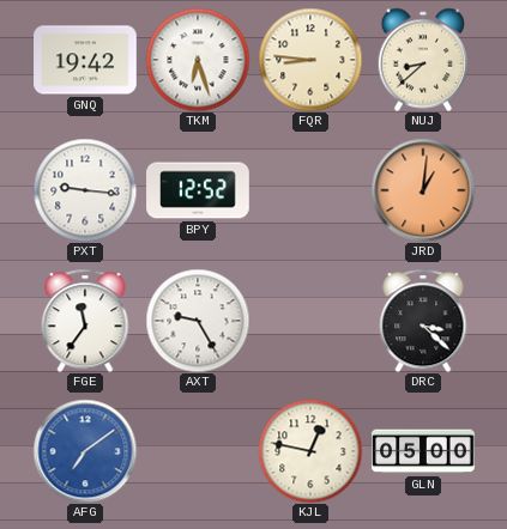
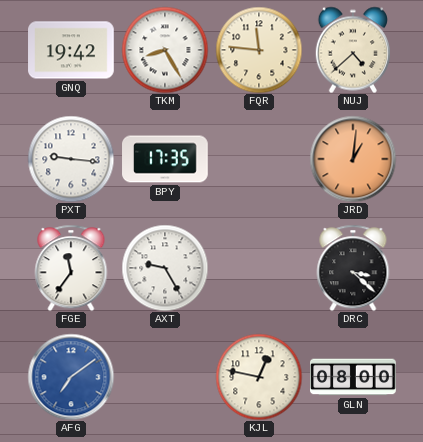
TKM: 6:27 -> 8:25 (165, 50)
FQR: 8:46 -> 11:46 (259, 50)
NUJ: 8:38 -> 4:38 (352, 50)
BPY: 12:52 -> 17:35 (165, 159)
GLN: 05:00 -> 08:00 (353, 377)
